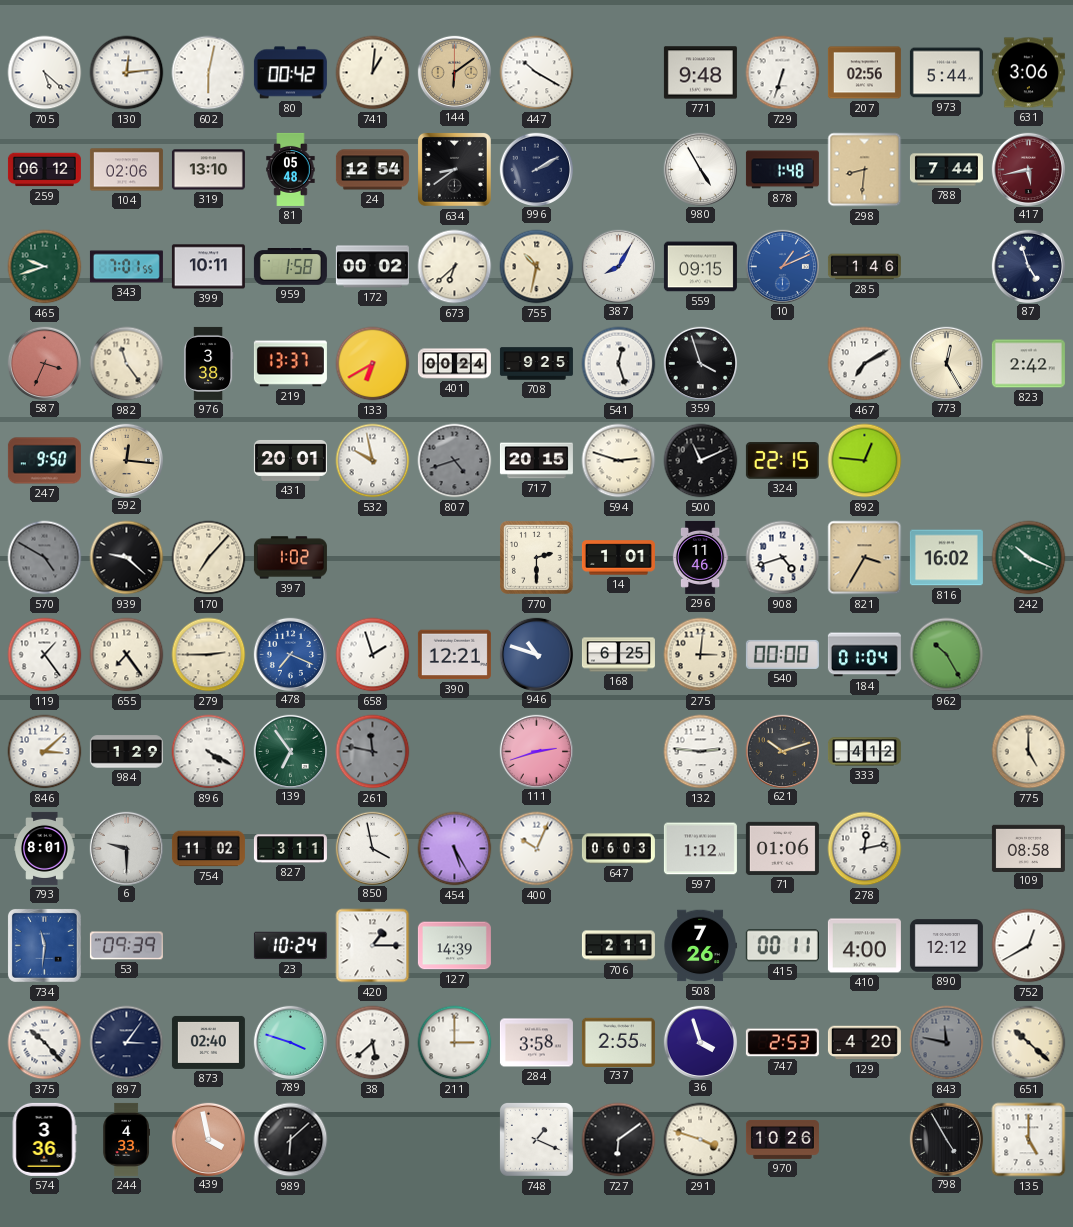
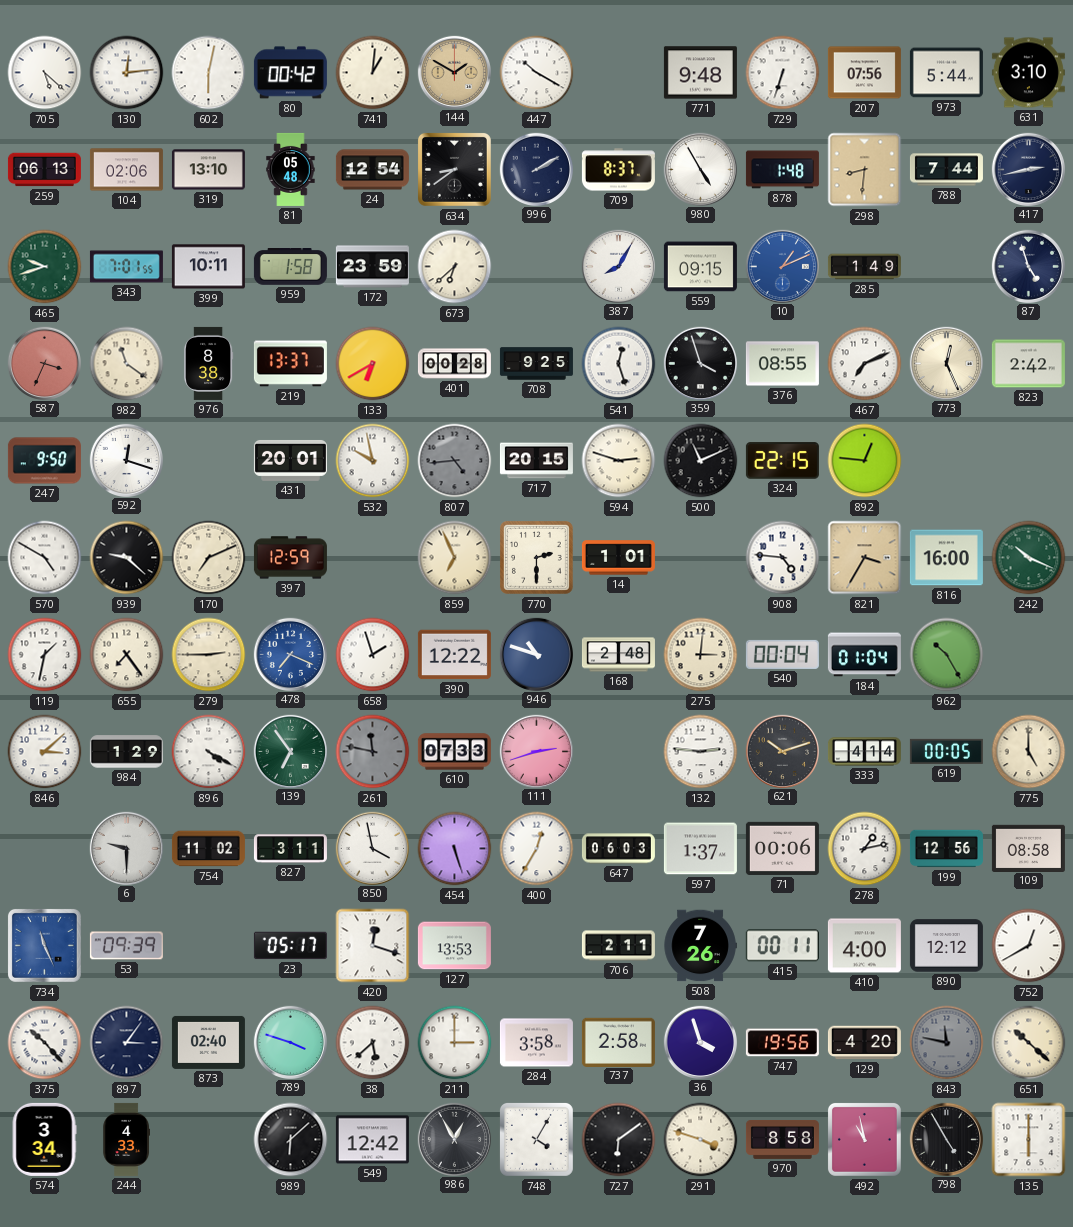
144: 6:09 -> 1:50 (454, 72)
207: 02:56 -> 07:56 (864, 73)
631: 3:06 -> 3:10 (1028, 73)
259: 06:12 -> 06:13 (44, 170)
709: none -> 8:37 (618, 170)
417: 5:43 -> 2:43 (1028, 169)
417 dial: burgundy -> navy (1028, 169)
172: 00:02 -> 23:59 (372, 267)
755: 10:32 -> none (537, 267)
285: 1:46 -> 1:49 (864, 267)
982: 11:24 -> 11:21 (127, 364)
976: 3:38 -> 8:38 (209, 363)
401: 00:24 -> 00:28 (454, 364)
376: none -> 08:55 (782, 364)
467: 7:10 -> 7:11 (865, 364)
773: 12:25 -> 12:26 (946, 363)
592: 12:16 -> 12:18 (126, 460)
592 dial: champagne -> white (126, 460)
807: 4:42 -> 4:44 (455, 461)
570 dial: grey -> white (45, 558)
170: 7:07 -> 7:11 (209, 558)
397: 1:02 -> 12:59 (290, 558)
859: none -> 6:56 (455, 558)
296: 11:46 -> none (700, 557)
908: 4:42 -> 4:46 (783, 558)
816: 16:02 -> 16:00 (946, 558)
119: 1:24 -> 1:32 (45, 655)
390: 12:21 -> 12:22 (454, 655)
168: 6:25 -> 2:48 (618, 655)
540: 00:00 -> 00:04 (782, 654)
610: none -> 07:33 (454, 752)
333: 4:12 -> 4:14 (864, 752)
619: none -> 00:05 (946, 751)
793: 8:01 -> none (45, 848)
454: 5:25 -> 5:27 (455, 849)
400: 10:04 -> 12:35 (537, 849)
597: 1:12 -> 1:37 (700, 849)
71: 01:06 -> 00:06 (782, 848)
278: 12:13 -> 1:13 (865, 849)
199: none -> 12:56 (946, 849)
734: 11:31 -> 11:26 (44, 945)
23: 10:24 -> 05:17 (290, 946)
420: 1:15 -> 12:18 (373, 946)
127: 14:39 -> 13:53 (454, 946)
737: 2:55 -> 2:58 (618, 1042)
747: 2:53 -> 19:56 (782, 1043)
574: 3:36 -> 3:34 (44, 1139)
439: 3:58 -> none (208, 1139)
549: none -> 12:42 (372, 1140)
986: none -> 12:55 (454, 1139)
748: 1:19 -> 4:05 (536, 1139)
970: 10:26 -> 8:58 (782, 1139)
492: none -> 10:58 (864, 1139)
135: 5:00 -> 6:00 (1029, 1140)
